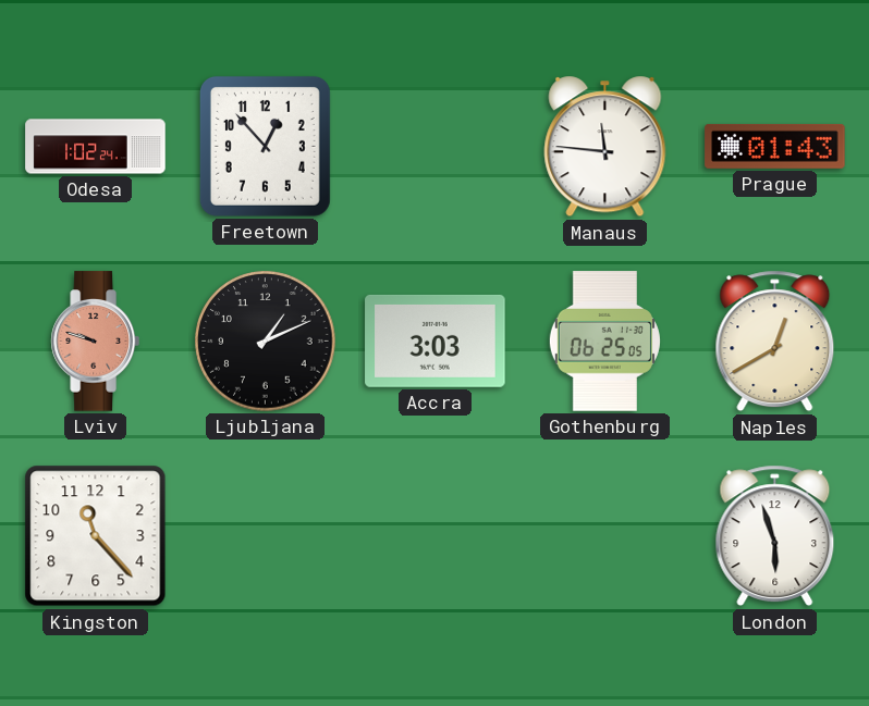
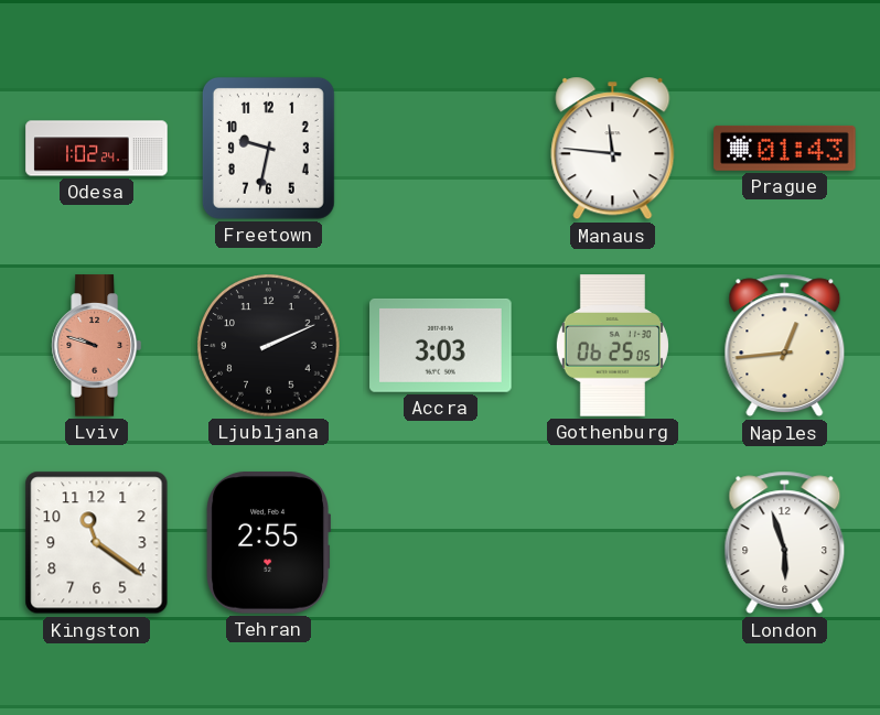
Freetown: 12:53 -> 9:32 (268, 148)
Ljubljana: 1:11 -> 2:11 (269, 346)
Naples: 12:40 -> 12:44 (785, 346)
Kingston: 11:23 -> 11:21 (97, 543)
Tehran: none -> 2:55 (268, 543)
